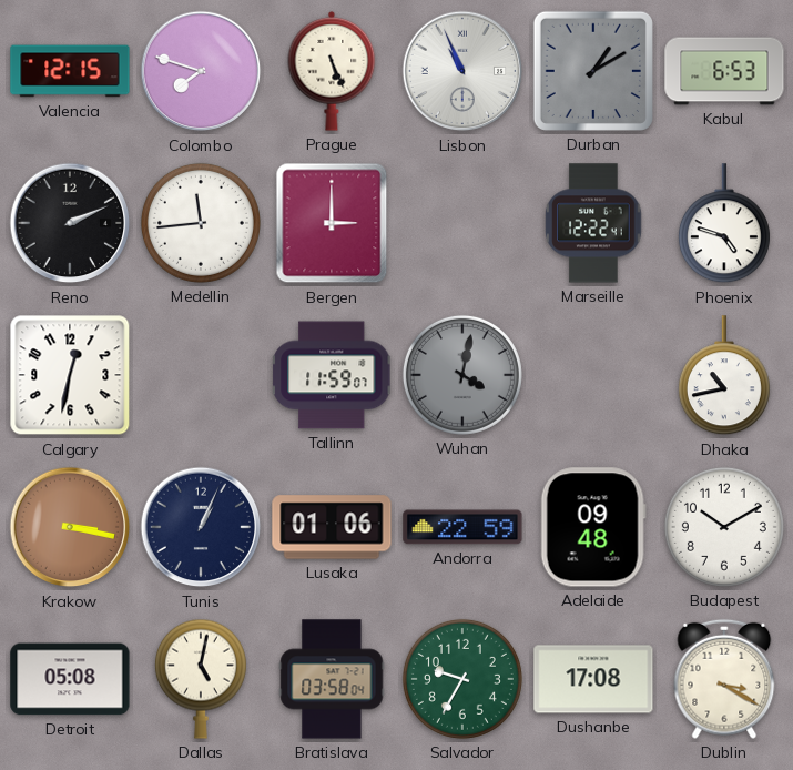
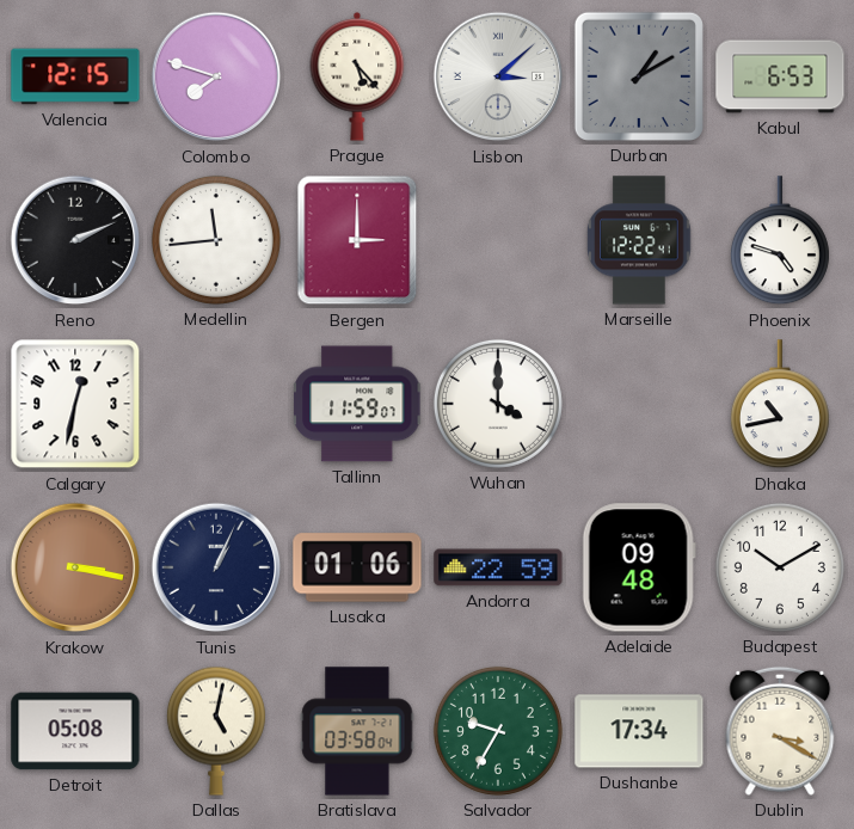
Prague: 5:26 -> 5:23 (357, 78)
Lisbon: 10:56 -> 3:08 (498, 76)
Wuhan: 4:02 -> 4:00 (498, 404)
Wuhan dial: grey -> white (498, 404)
Dushanbe: 17:08 -> 17:34 (639, 731)
